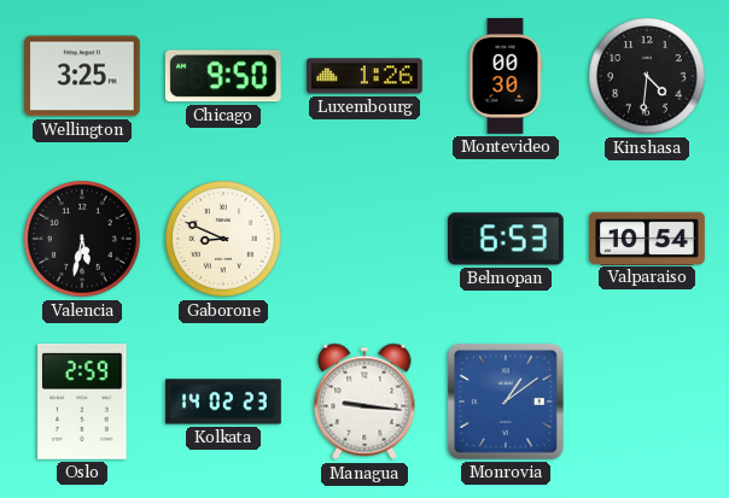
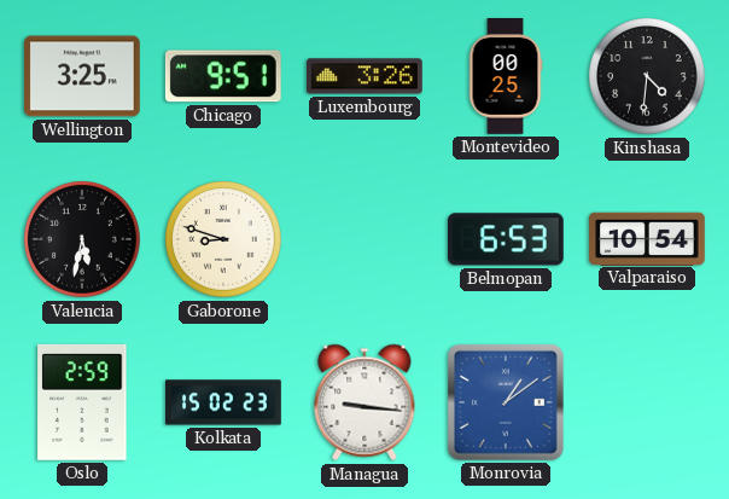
Chicago: 9:50 -> 9:51 (223, 76)
Luxembourg: 1:26 -> 3:26 (366, 76)
Montevideo: 00:30 -> 00:25 (506, 77)
Gaborone: 8:49 -> 8:48 (223, 239)
Kolkata: 14:02 -> 15:02 (224, 402)
